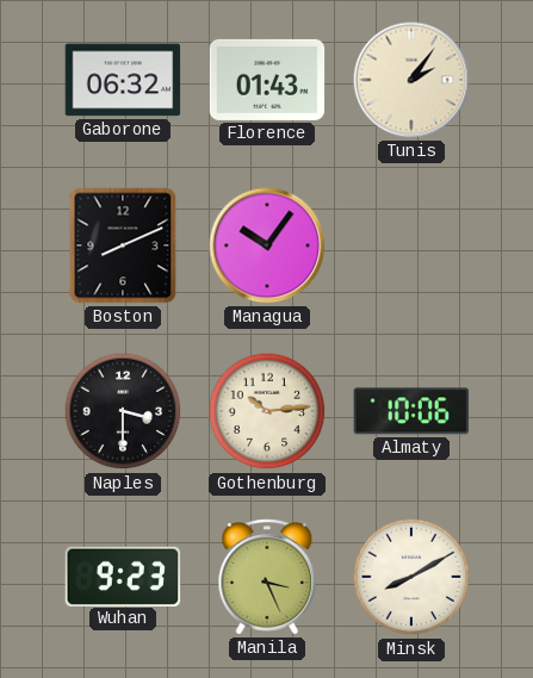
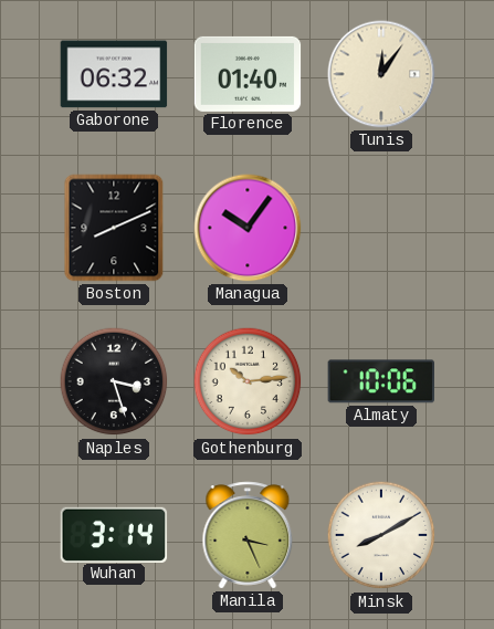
Florence: 01:43 -> 01:40 (248, 74)
Tunis: 2:06 -> 12:06 (381, 74)
Naples: 3:30 -> 3:27 (114, 381)
Wuhan: 9:23 -> 3:14 (114, 534)
